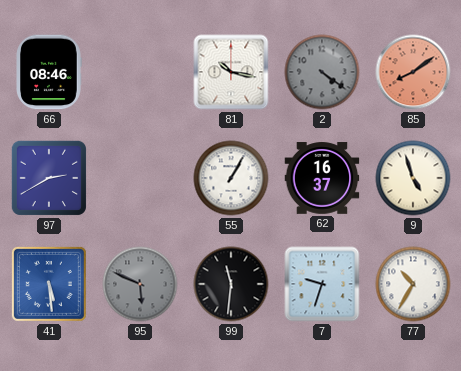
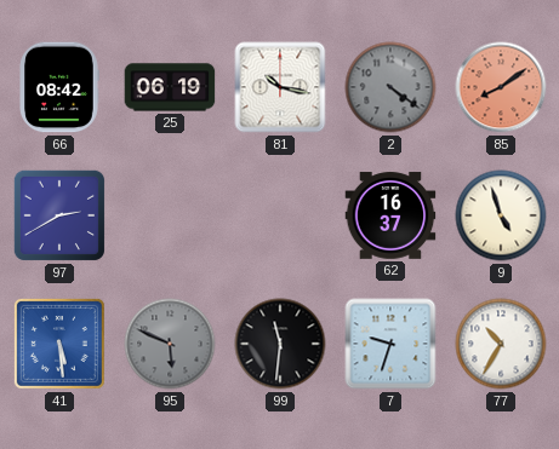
66: 08:46 -> 08:42 (59, 87)
25: none -> 06:19 (170, 87)
55: 1:05 -> none (231, 178)
